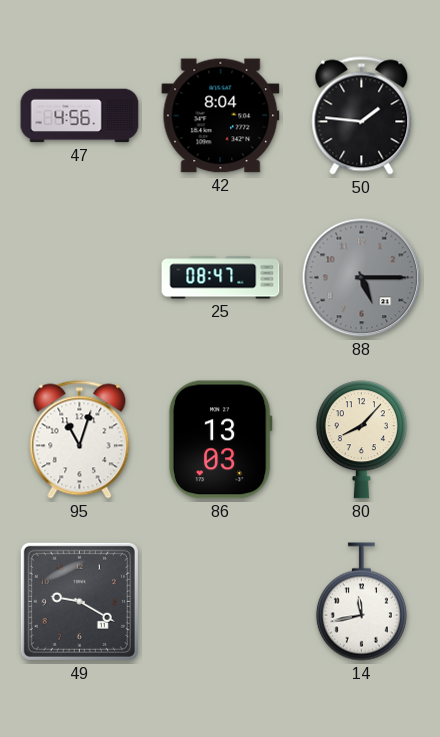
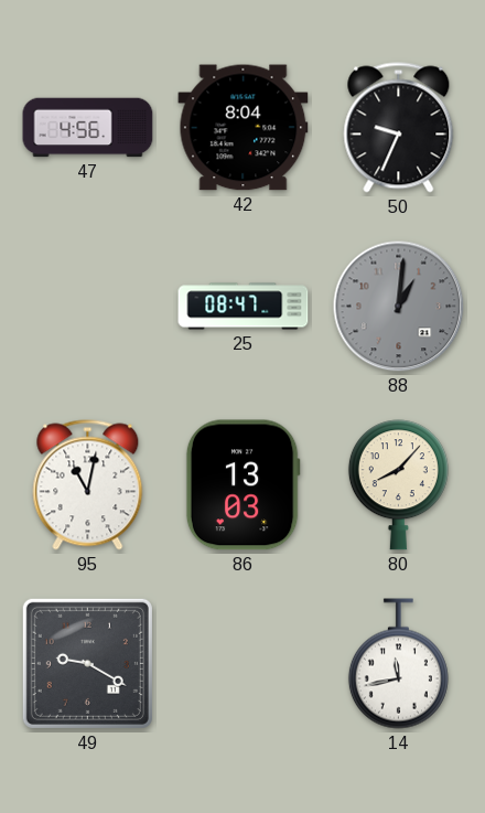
50: 1:46 -> 9:34 (399, 128)
88: 5:15 -> 1:01 (399, 307)
95: 11:03 -> 11:02 (88, 485)
